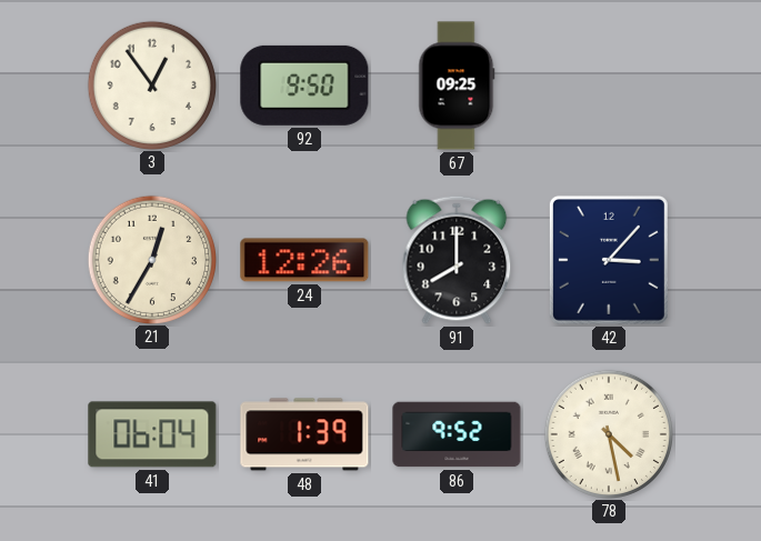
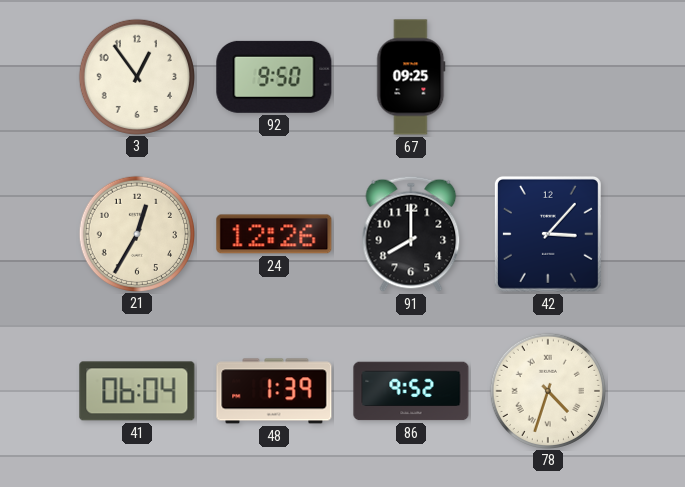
78: 4:28 -> 4:33 (547, 390)
